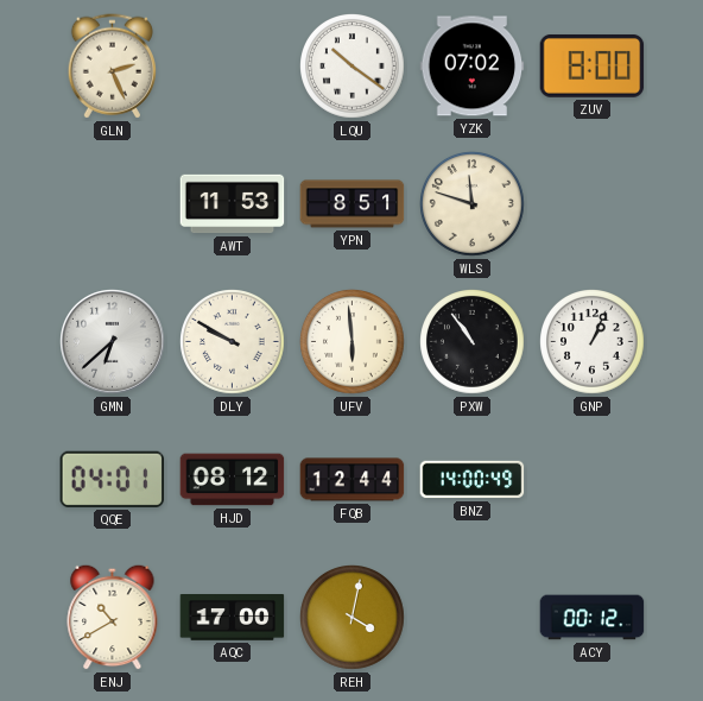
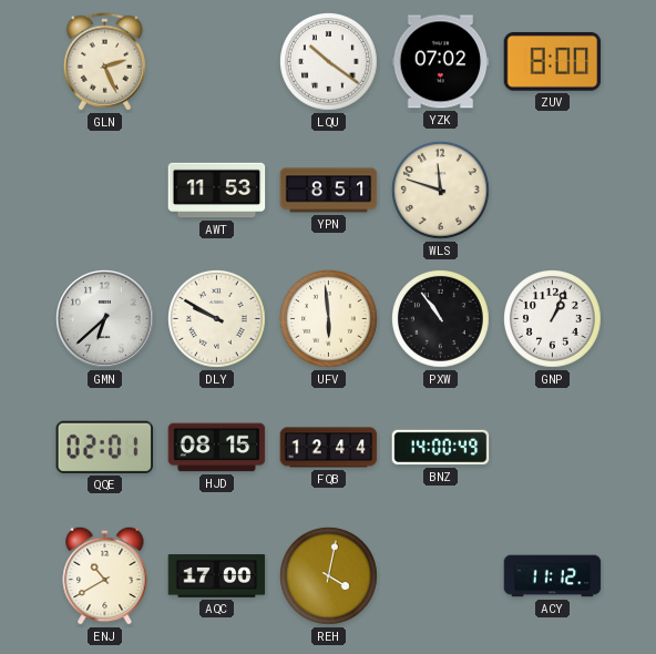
QQE: 04:01 -> 02:01 (105, 447)
HJD: 08:12 -> 08:15 (217, 448)
ACY: 00:12 -> 11:12 (553, 576)
